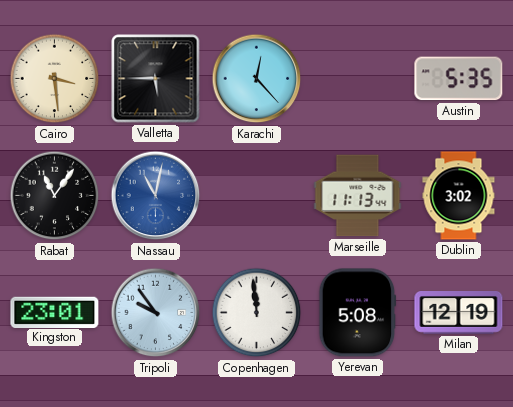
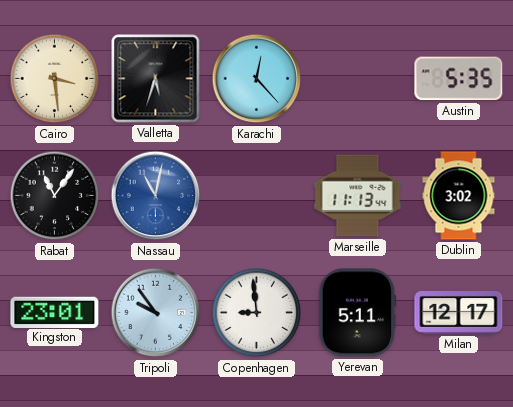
Valletta: 5:45 -> 5:33 (156, 79)
Copenhagen: 11:59 -> 8:59 (257, 313)
Yerevan: 5:08 -> 5:11 (358, 313)
Milan: 12:19 -> 12:17 (459, 313)
